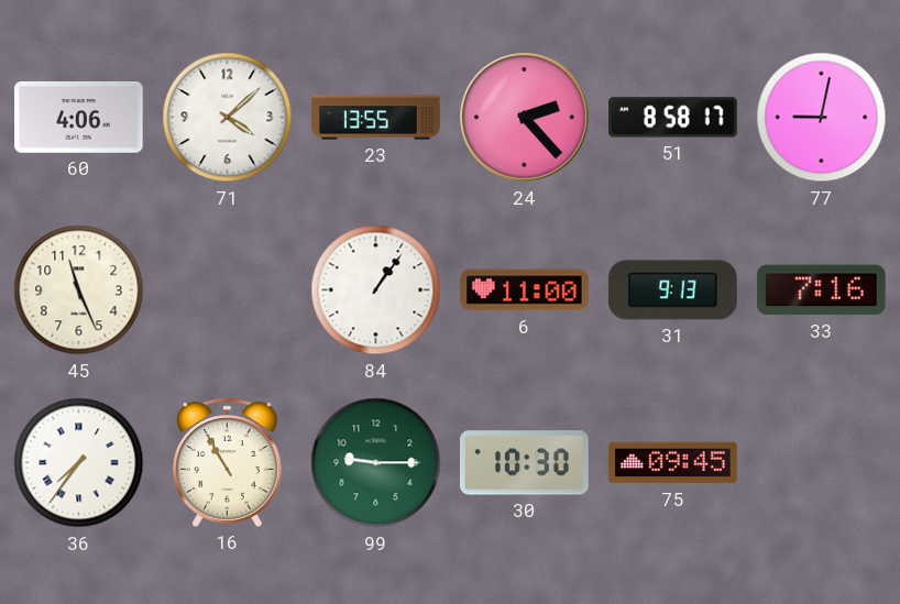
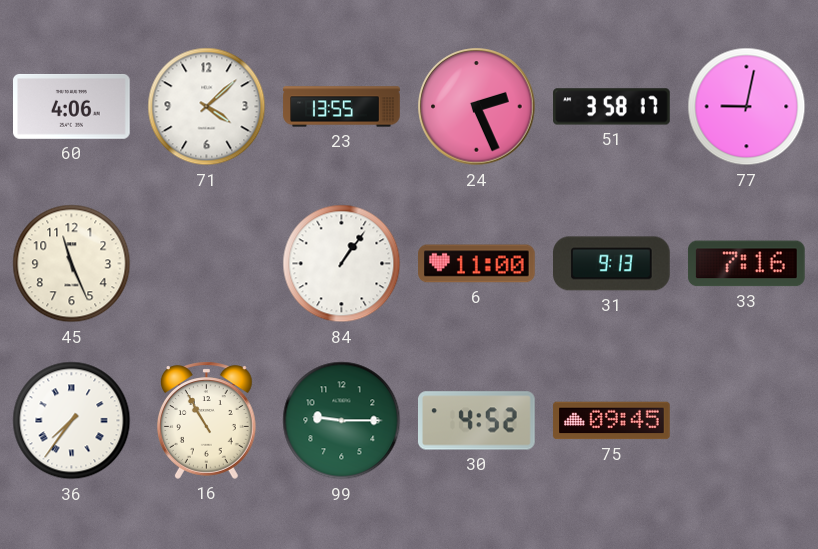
24: 2:23 -> 2:26 (477, 107)
51: 8:58 -> 3:58 (612, 107)
30: 10:30 -> 4:52 (477, 421)
